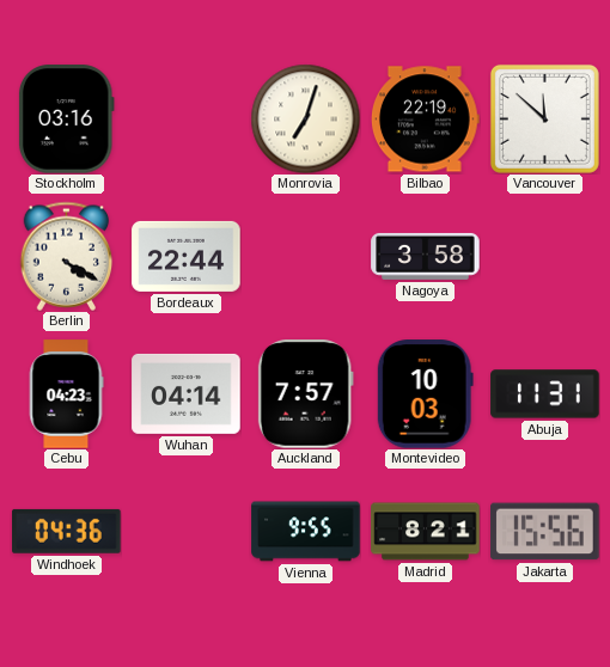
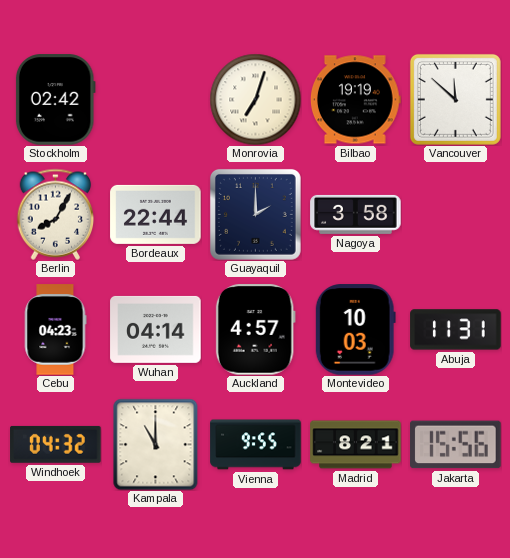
Stockholm: 03:16 -> 02:42 (55, 100)
Bilbao: 22:19 -> 19:19 (355, 100)
Berlin: 4:20 -> 8:05 (56, 214)
Guayaquil: none -> 2:00 (255, 214)
Auckland: 7:57 -> 4:57 (255, 330)
Windhoek: 04:36 -> 04:32 (56, 444)
Kampala: none -> 11:00 (156, 444)
